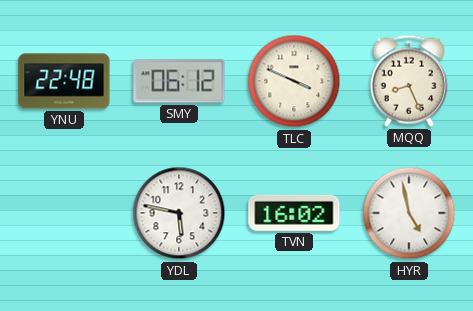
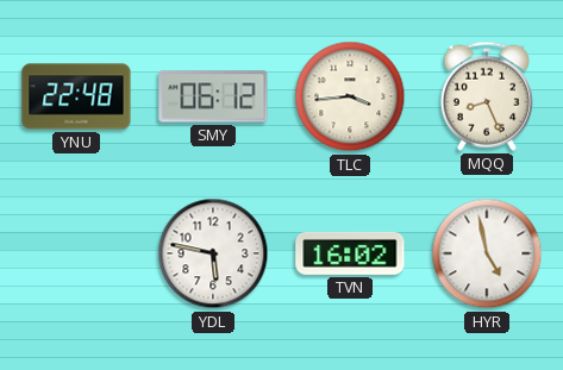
TLC: 3:49 -> 3:44 (350, 96)
